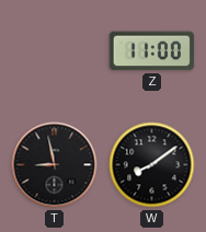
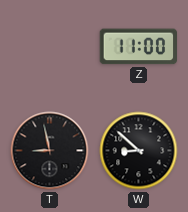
W: 8:09 -> 8:52 (139, 151)
